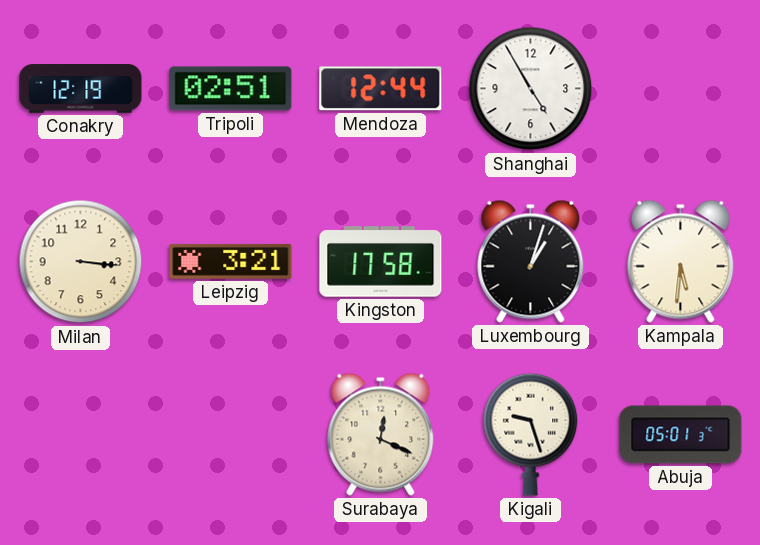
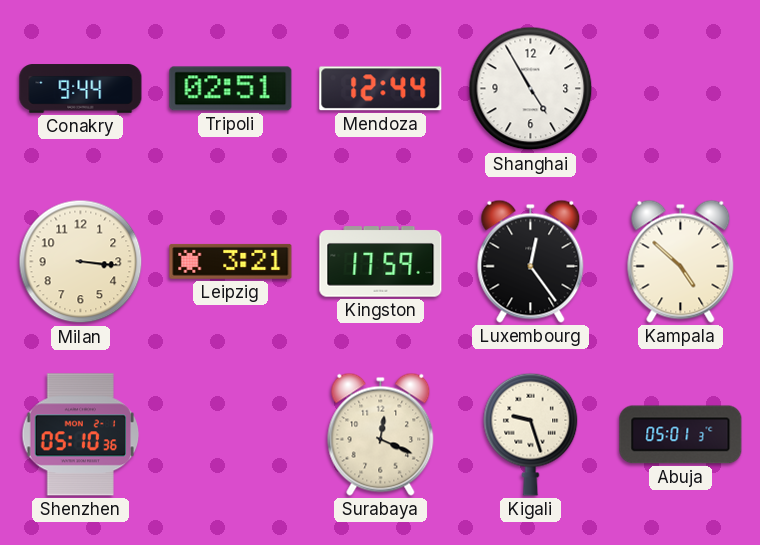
Conakry: 12:19 -> 9:44 (81, 89)
Kingston: 17:58 -> 17:59 (381, 262)
Luxembourg: 1:03 -> 12:24 (531, 261)
Kampala: 5:31 -> 4:52 (681, 261)
Shenzhen: none -> 05:10 (81, 435)
